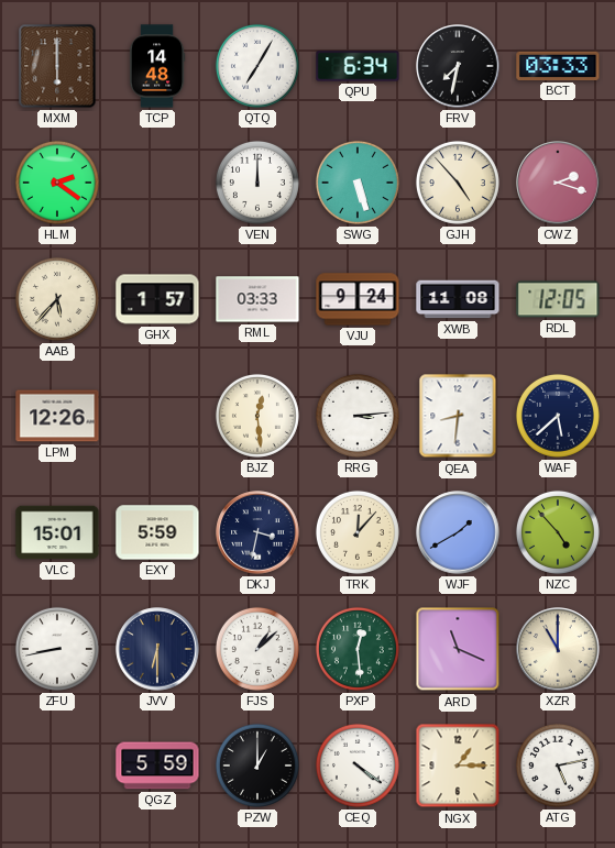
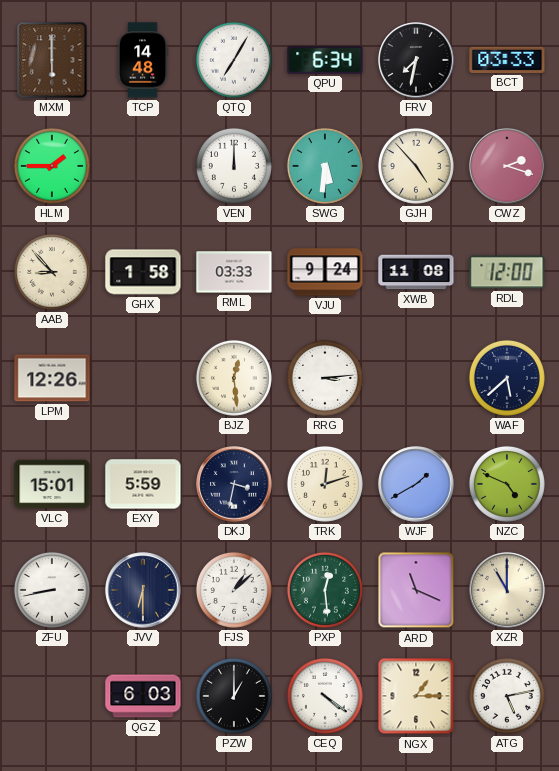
HLM: 2:21 -> 1:45 (52, 166)
SWG: 5:27 -> 5:31 (325, 166)
AAB: 5:37 -> 8:53 (52, 272)
GHX: 1:57 -> 1:58 (143, 272)
RDL: 12:05 -> 12:00 (507, 272)
QEA: 8:31 -> none (458, 416)
TRK: 12:07 -> 12:12 (325, 484)
NZC: 4:53 -> 4:49 (507, 484)
QGZ: 5:59 -> 6:03 (143, 696)
